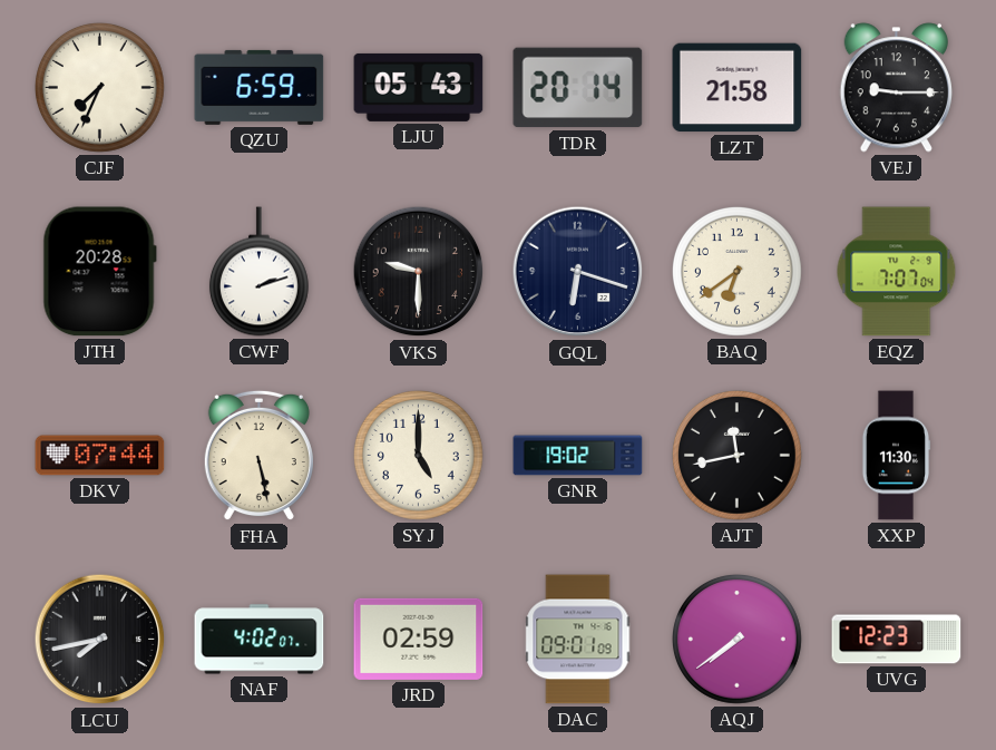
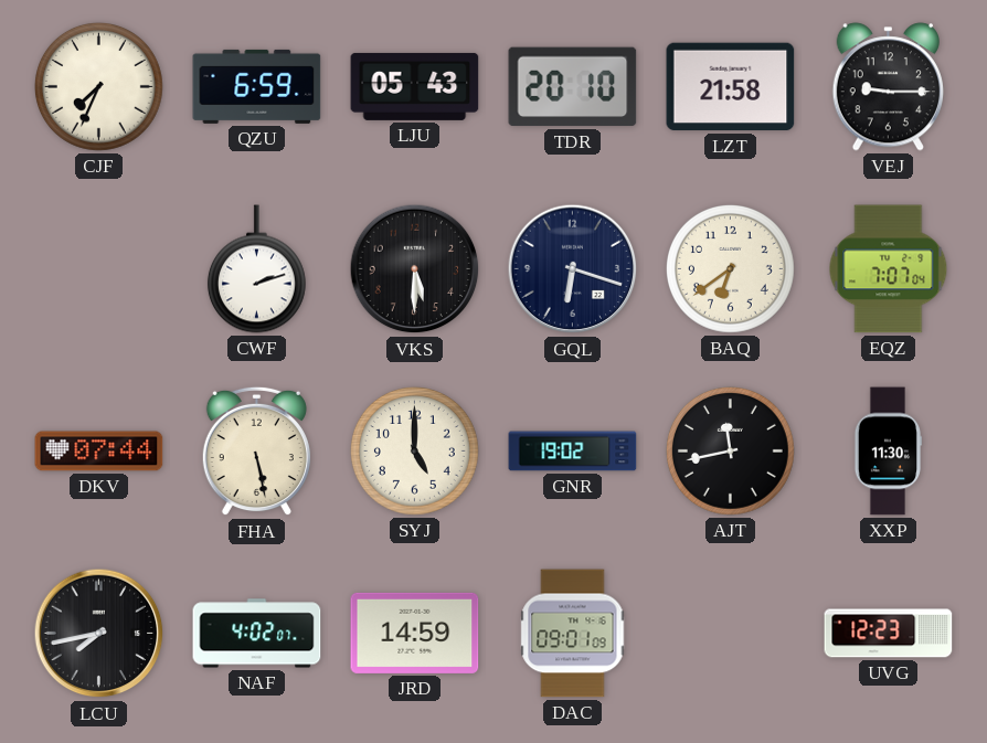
TDR: 20:14 -> 20:10 (573, 87)
JTH: 20:28 -> none (99, 272)
VKS: 9:30 -> 5:30 (415, 269)
JRD: 02:59 -> 14:59 (415, 633)
AQJ: 7:39 -> none (736, 639)
